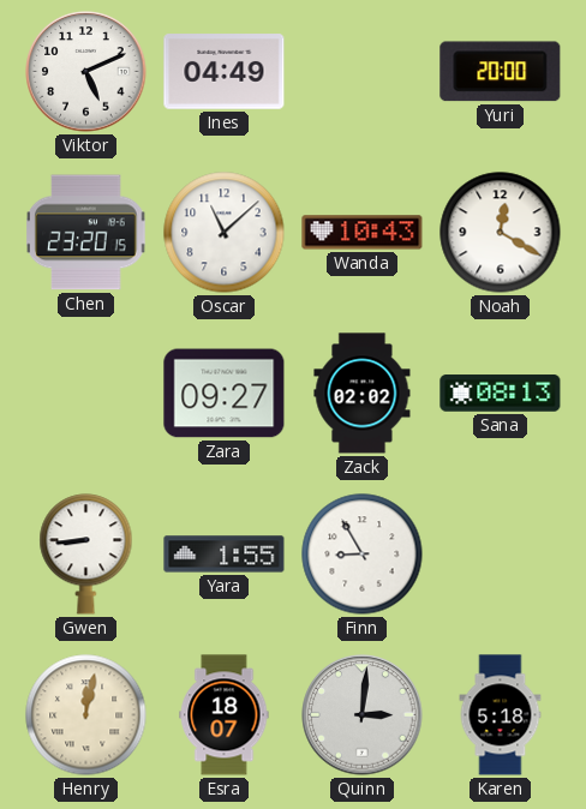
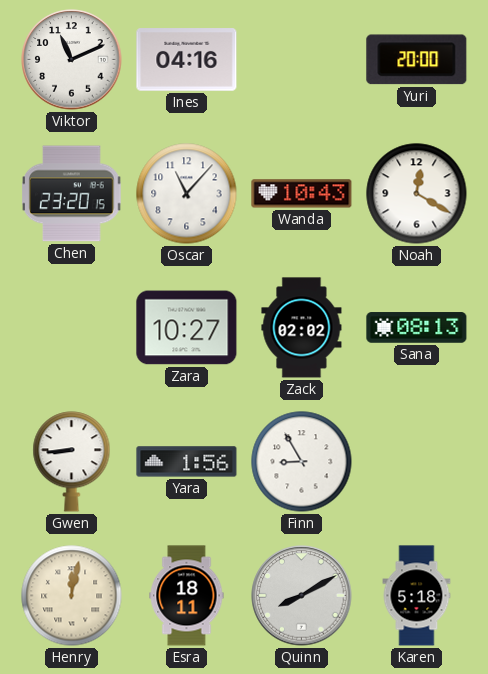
Viktor: 5:11 -> 11:11 (72, 60)
Ines: 04:49 -> 04:16 (187, 60)
Oscar: 11:08 -> 11:07 (187, 194)
Zara: 09:27 -> 10:27 (187, 328)
Yara: 1:55 -> 1:56 (187, 462)
Esra: 18:07 -> 18:11 (187, 596)
Quinn: 3:01 -> 8:10 (302, 596)
